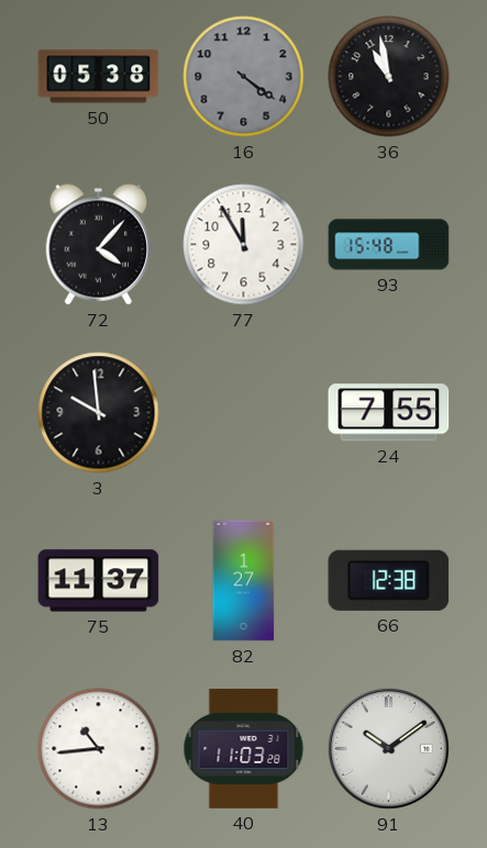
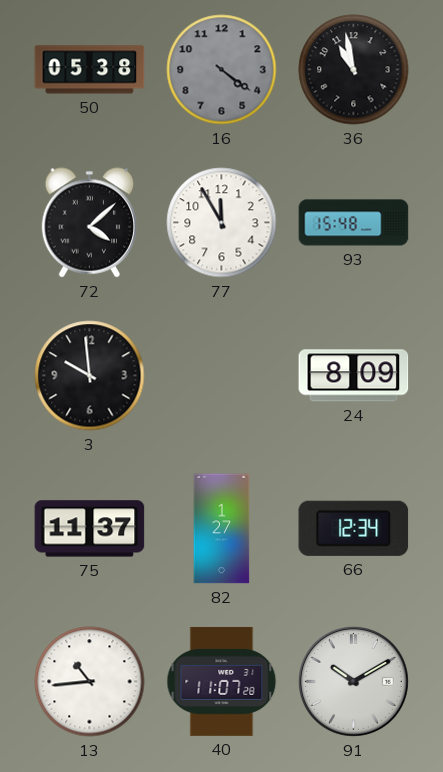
72: 4:07 -> 4:08 (89, 223)
24: 7:55 -> 8:09 (354, 376)
66: 12:38 -> 12:34 (354, 528)
40: 11:03 -> 11:07 (222, 681)
91: 10:09 -> 10:10 (353, 681)
